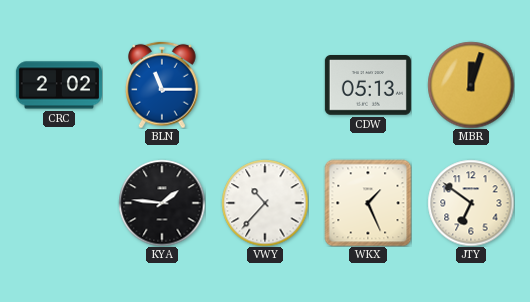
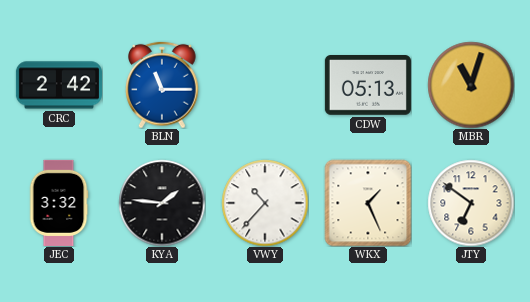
CRC: 2:02 -> 2:42 (59, 85)
MBR: 12:03 -> 11:03 (471, 85)
JEC: none -> 3:32 (59, 203)
